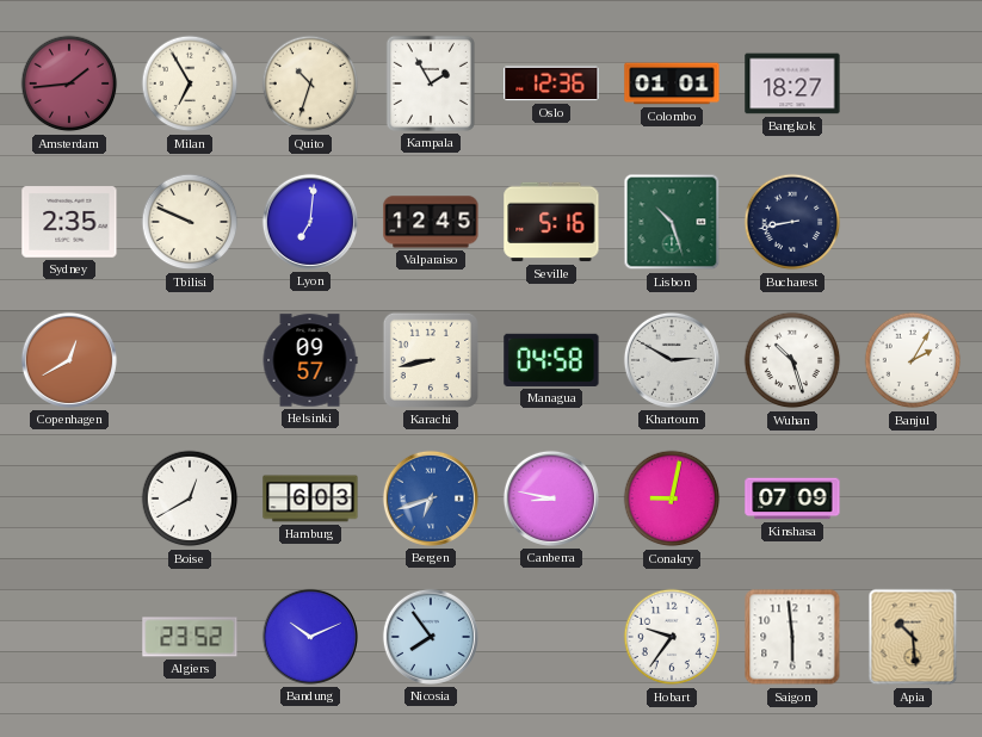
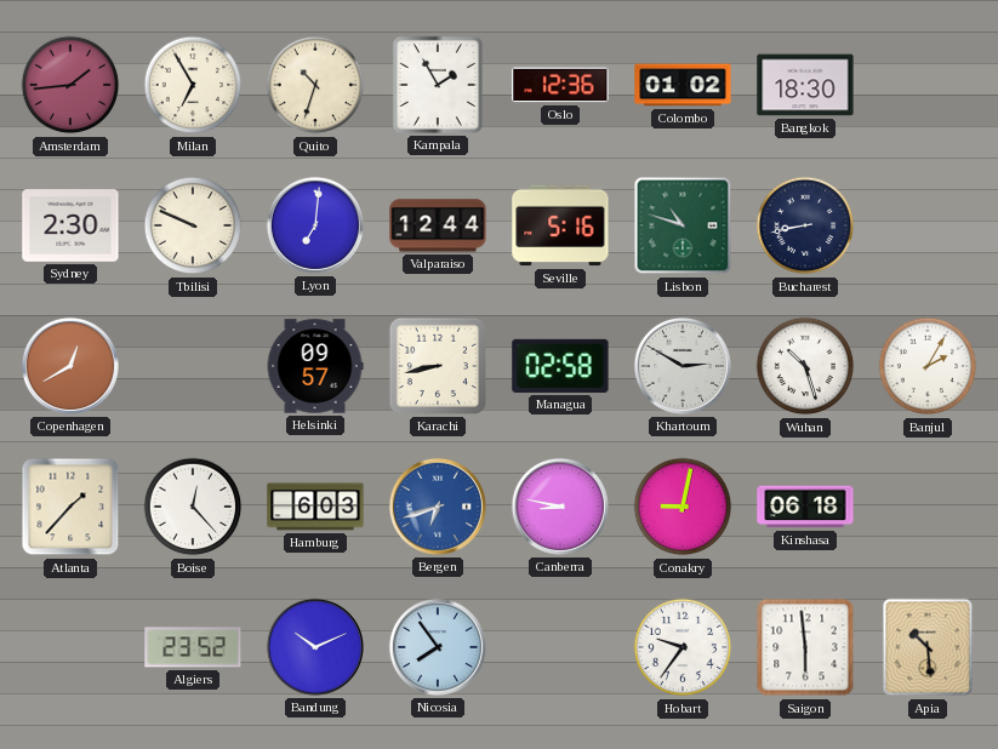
Colombo: 01:01 -> 01:02 (683, 85)
Bangkok: 18:27 -> 18:30 (805, 85)
Sydney: 2:35 -> 2:30 (70, 225)
Valparaiso: 12:45 -> 12:44 (438, 225)
Lisbon: 10:27 -> 10:48 (683, 225)
Managua: 04:58 -> 02:58 (560, 366)
Atlanta: none -> 1:37 (70, 507)
Boise: 12:40 -> 12:23 (193, 507)
Kinshasa: 07:09 -> 06:18 (805, 507)
